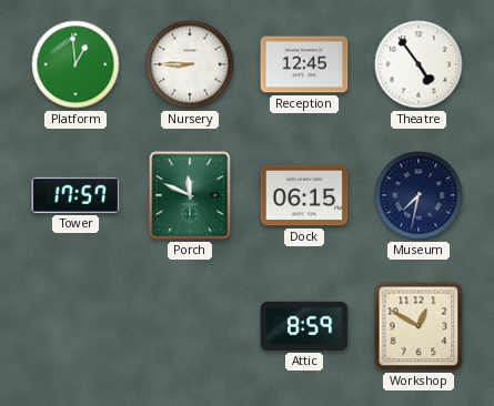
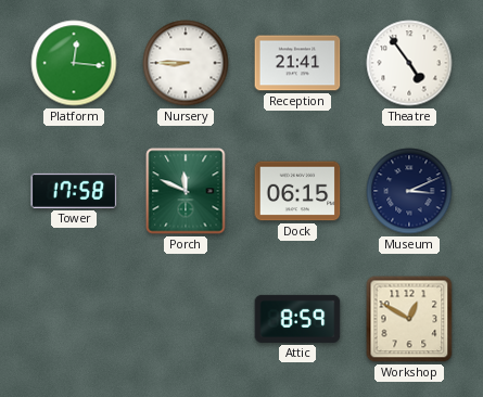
Platform: 12:59 -> 12:16 (74, 63)
Reception: 12:45 -> 21:41 (297, 63)
Tower: 17:57 -> 17:58 (74, 191)
Museum: 7:32 -> 3:11 (409, 191)
